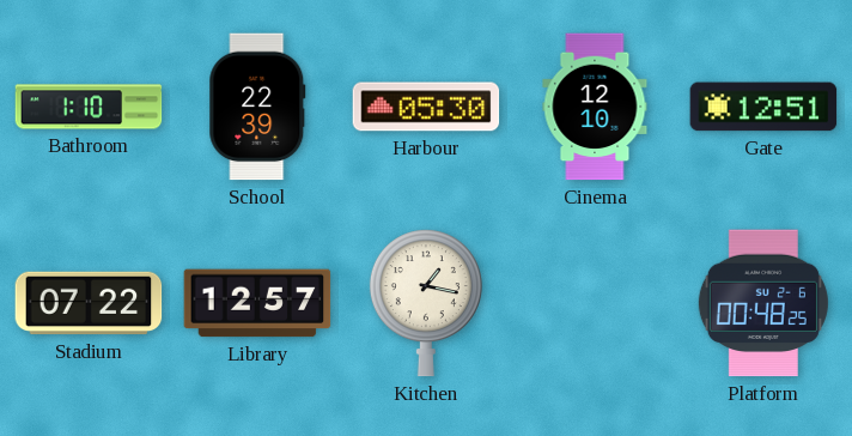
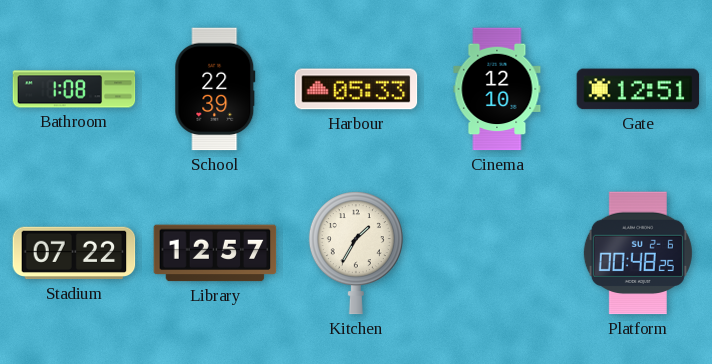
Bathroom: 1:10 -> 1:08 (74, 89)
Harbour: 05:30 -> 05:33 (356, 89)
Kitchen: 1:17 -> 1:35 (356, 253)
